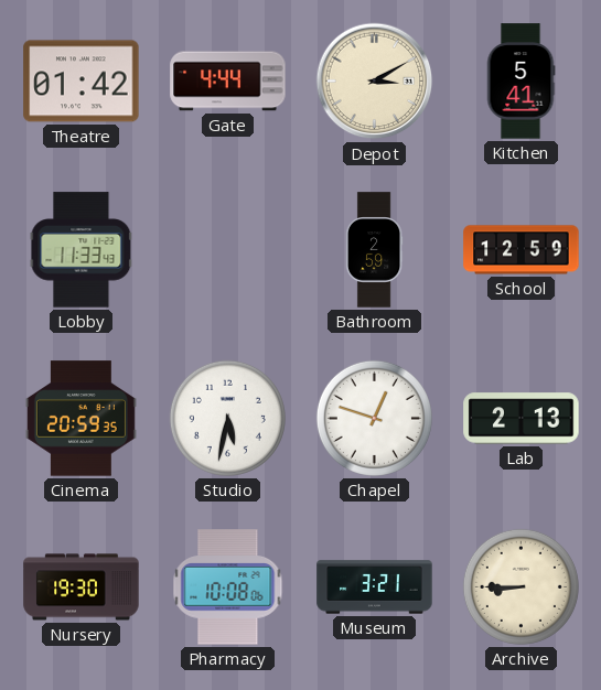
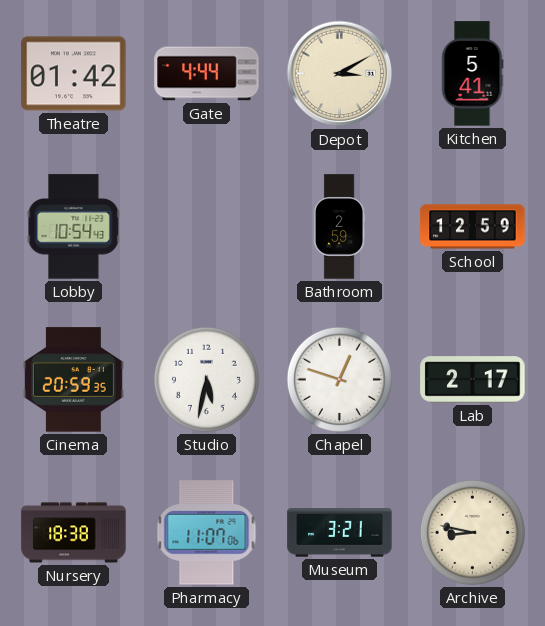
Lobby: 11:33 -> 10:54 (74, 227)
Lab: 2:13 -> 2:17 (473, 380)
Nursery: 19:30 -> 18:38 (74, 533)
Pharmacy: 10:08 -> 11:07 (207, 533)
Archive: 8:45 -> 8:47 (472, 532)
